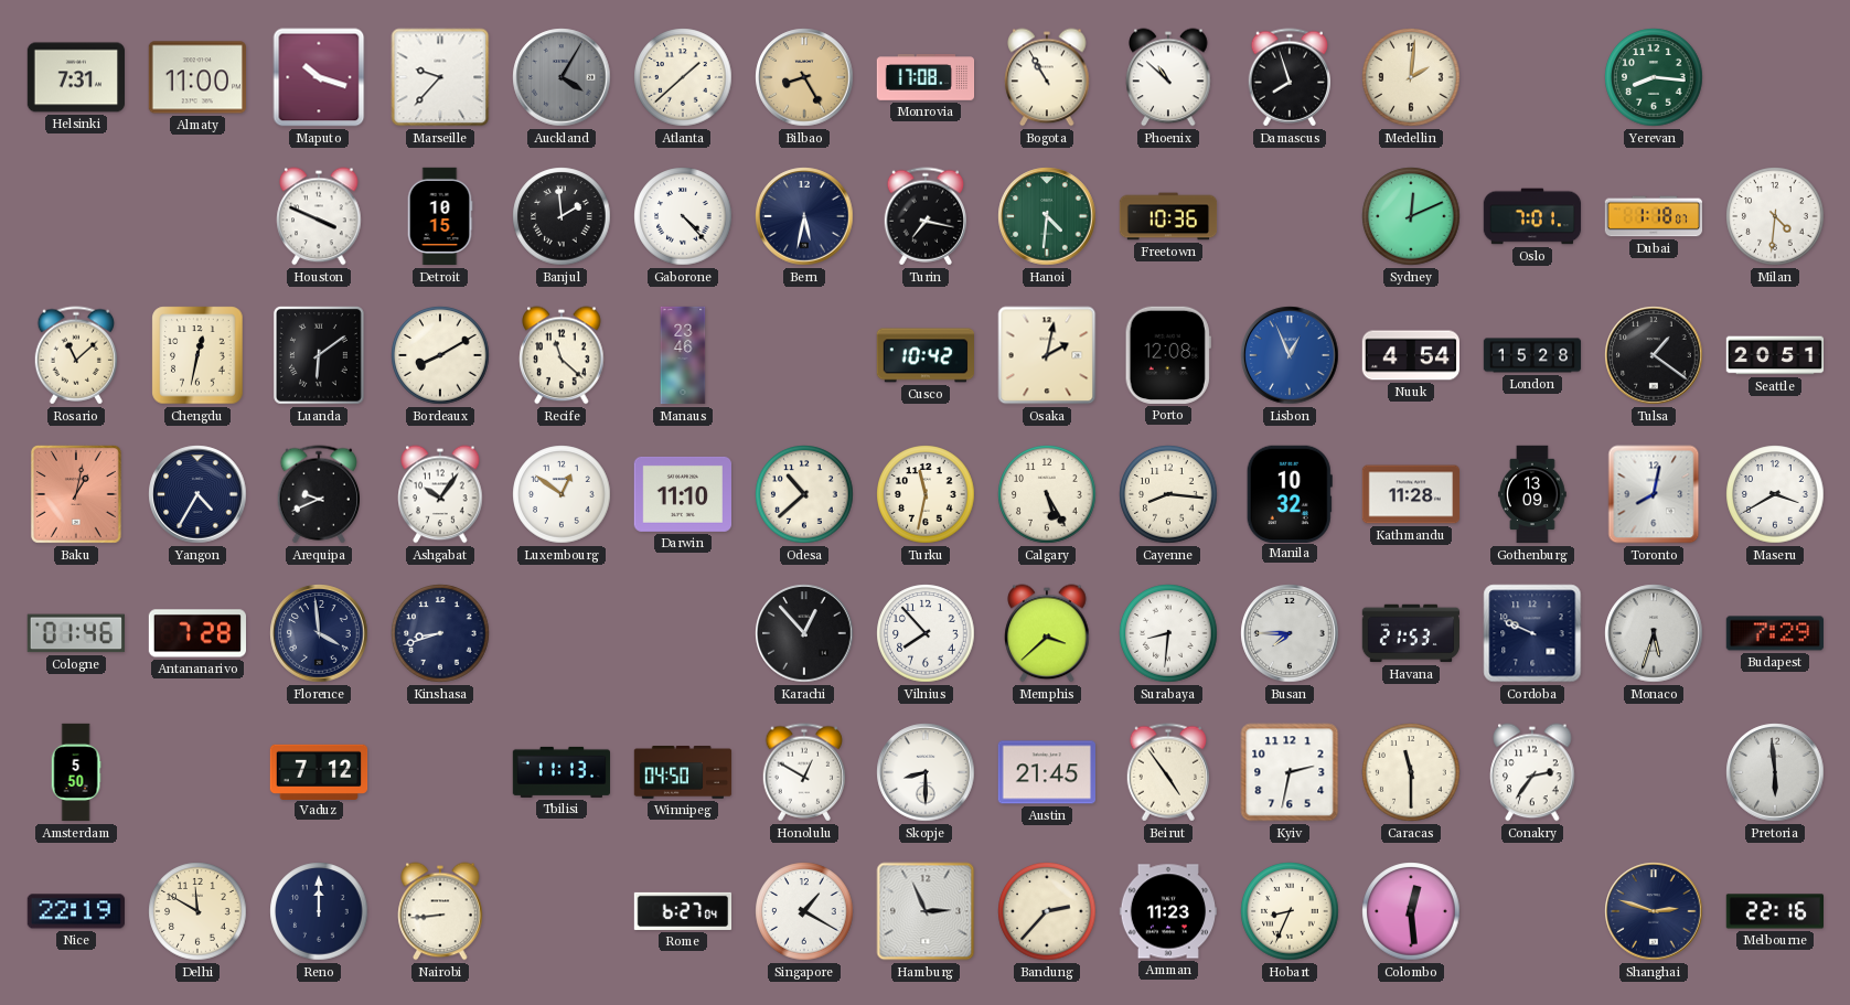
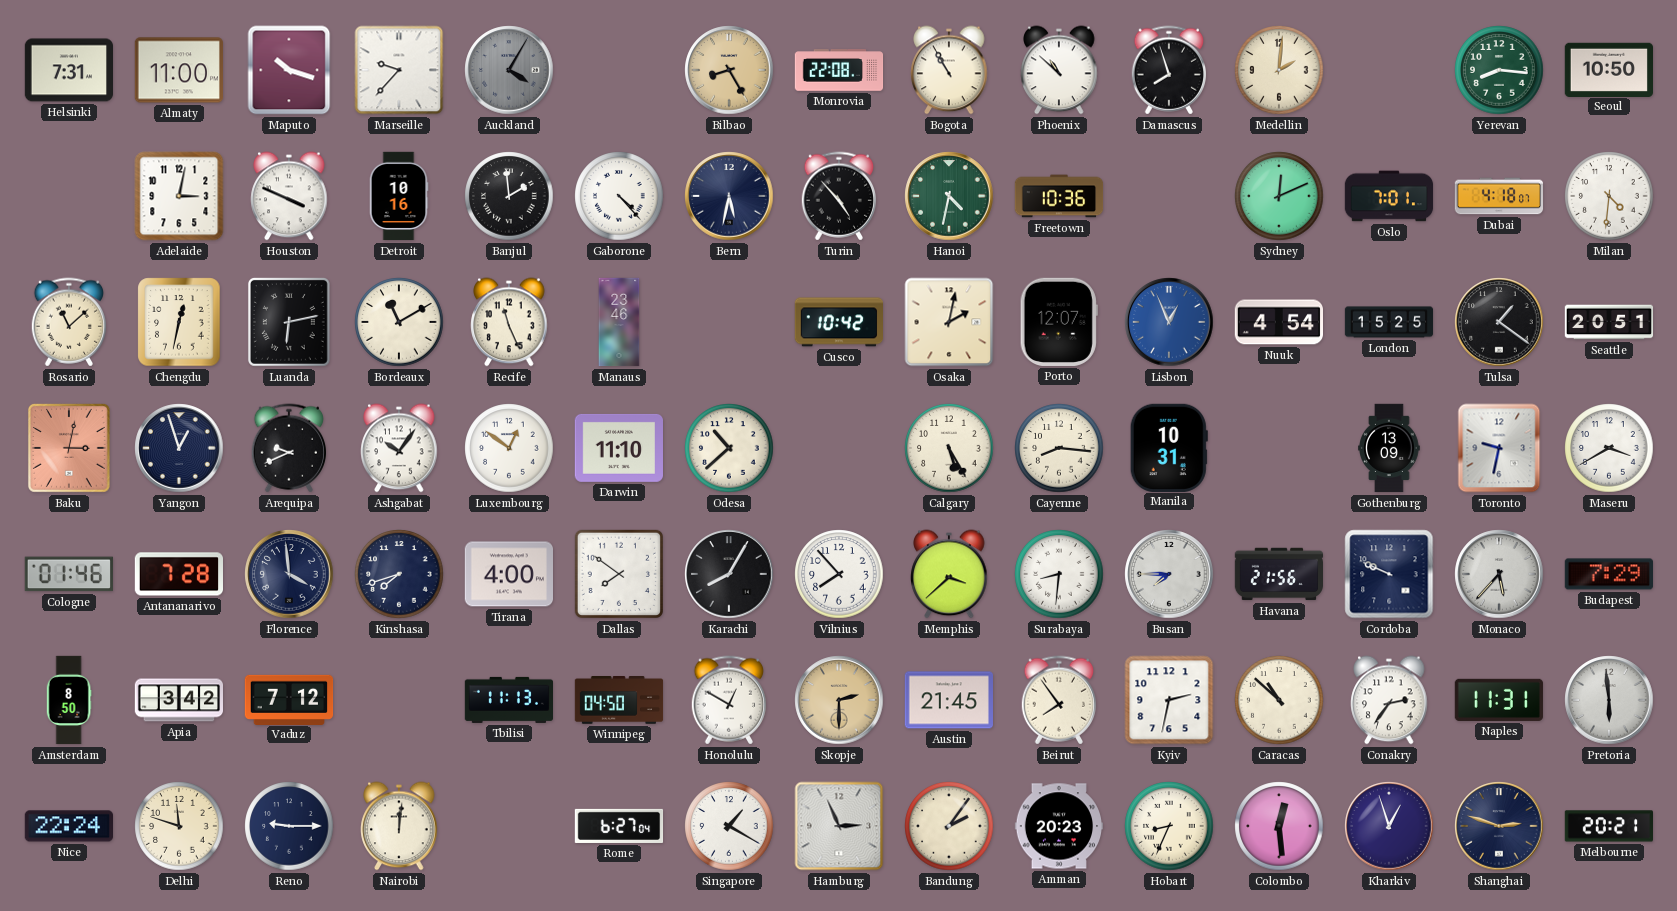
Atlanta: 1:38 -> none (683, 77)
Monrovia: 17:08 -> 22:08 (839, 70)
Seoul: none -> 10:50 (1608, 69)
Adelaide: none -> 3:02 (179, 196)
Detroit: 10:15 -> 10:16 (399, 196)
Turin: 7:17 -> 4:53 (838, 196)
Hanoi: 4:31 -> 4:32 (949, 196)
Dubai: 1:18 -> 4:18 (1499, 196)
Luanda: 6:09 -> 6:13 (289, 322)
Bordeaux: 8:10 -> 11:10 (399, 322)
Recife: 11:22 -> 11:26 (509, 322)
Porto: 12:08 -> 12:07 (1059, 322)
London: 15:28 -> 15:25 (1389, 322)
Baku: 1:02 -> 3:02 (69, 448)
Yangon: 4:35 -> 12:57 (179, 448)
Turku: 11:32 -> none (926, 494)
Manila: 10:32 -> 10:31 (1169, 447)
Kathmandu: 11:28 -> none (1410, 494)
Toronto: 8:02 -> 9:32 (1499, 448)
Kinshasa: 8:42 -> 7:42 (399, 574)
Tirana: none -> 4:00 (508, 574)
Dallas: none -> 7:51 (619, 574)
Karachi: 12:53 -> 8:05 (729, 574)
Havana: 21:53 -> 21:56 (1278, 574)
Monaco: 5:33 -> 5:37 (1499, 574)
Amsterdam: 5:50 -> 8:50 (69, 700)
Apia: none -> 3:42 (178, 700)
Skopje: 8:30 -> 2:30 (839, 700)
Skopje dial: white -> champagne (839, 700)
Beirut: 4:54 -> 7:54 (1058, 700)
Caracas: 11:30 -> 10:52 (1279, 700)
Naples: none -> 11:31 (1498, 700)
Nice: 22:19 -> 22:24 (68, 826)
Delhi: 11:50 -> 11:48 (179, 826)
Reno: 12:00 -> 9:15 (289, 826)
Nairobi: 8:44 -> 12:01 (399, 826)
Bandung: 2:37 -> 2:06 (949, 826)
Amman: 11:23 -> 20:23 (1058, 826)
Kharkiv: none -> 12:57 (1389, 826)
Melbourne: 22:16 -> 20:21 (1608, 826)
